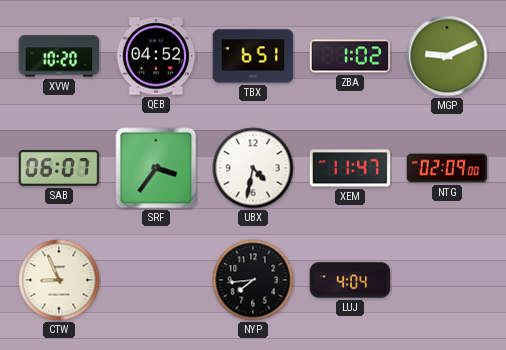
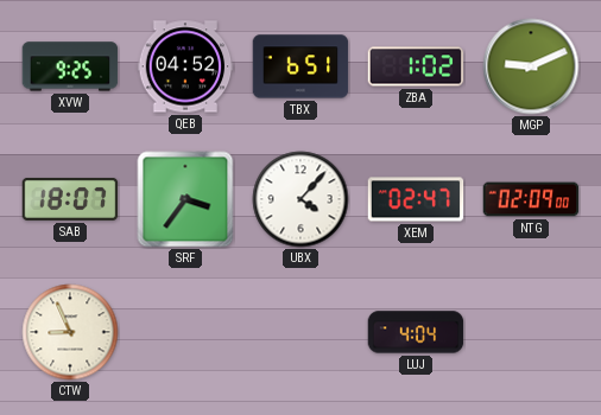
XVW: 10:20 -> 9:25 (70, 66)
SAB: 06:07 -> 18:07 (70, 199)
UBX: 4:32 -> 4:07 (300, 199)
XEM: 11:47 -> 02:47 (416, 199)
NYP: 7:44 -> none (253, 280)
